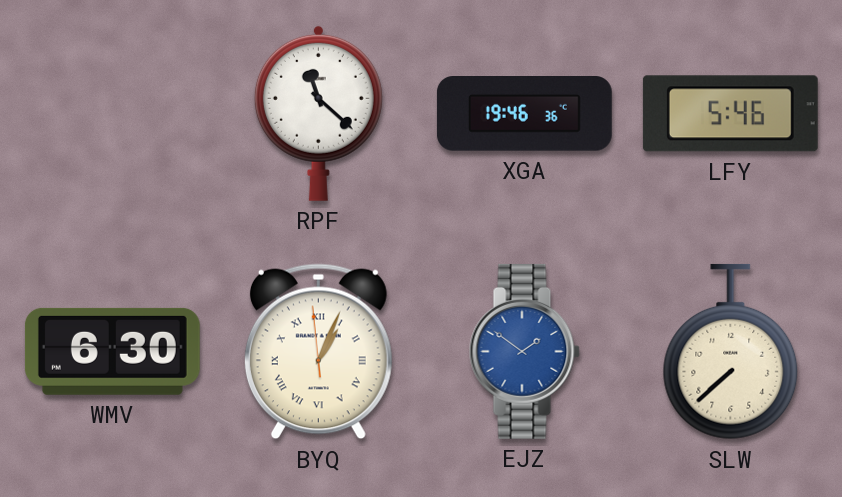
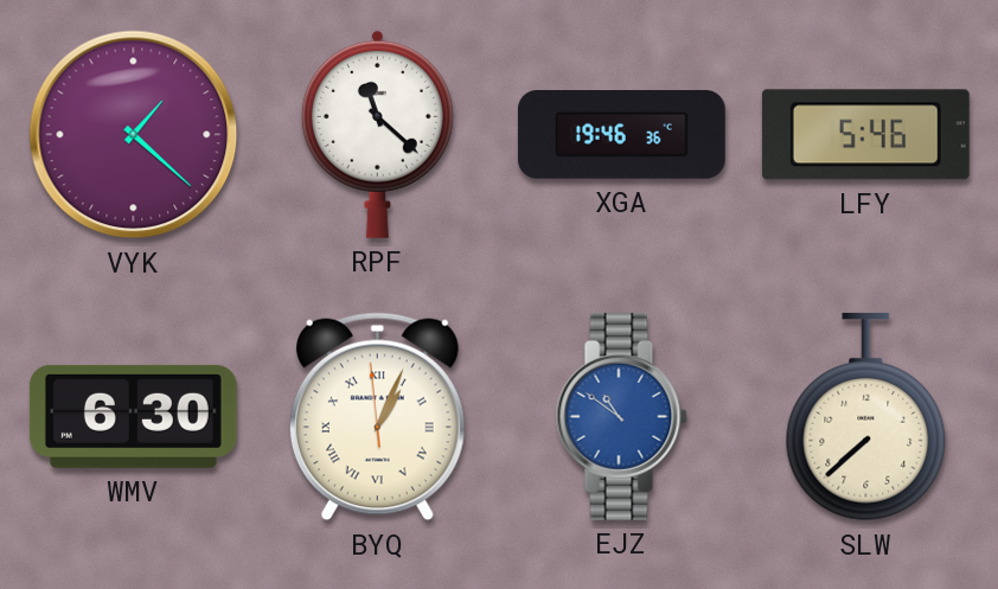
VYK: none -> 1:22 (134, 135)
EJZ: 1:51 -> 10:51 (621, 416)
